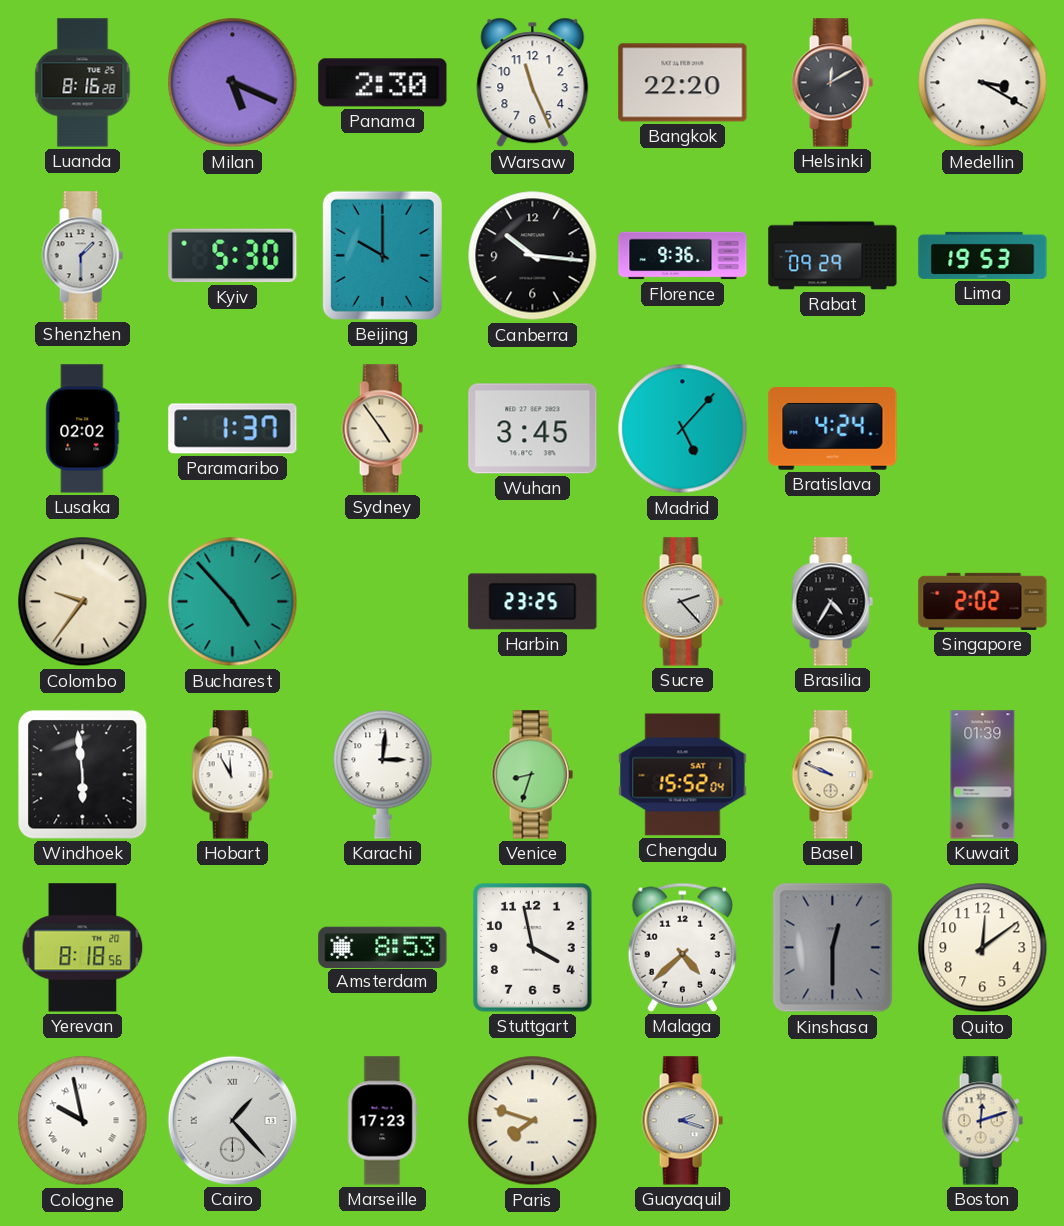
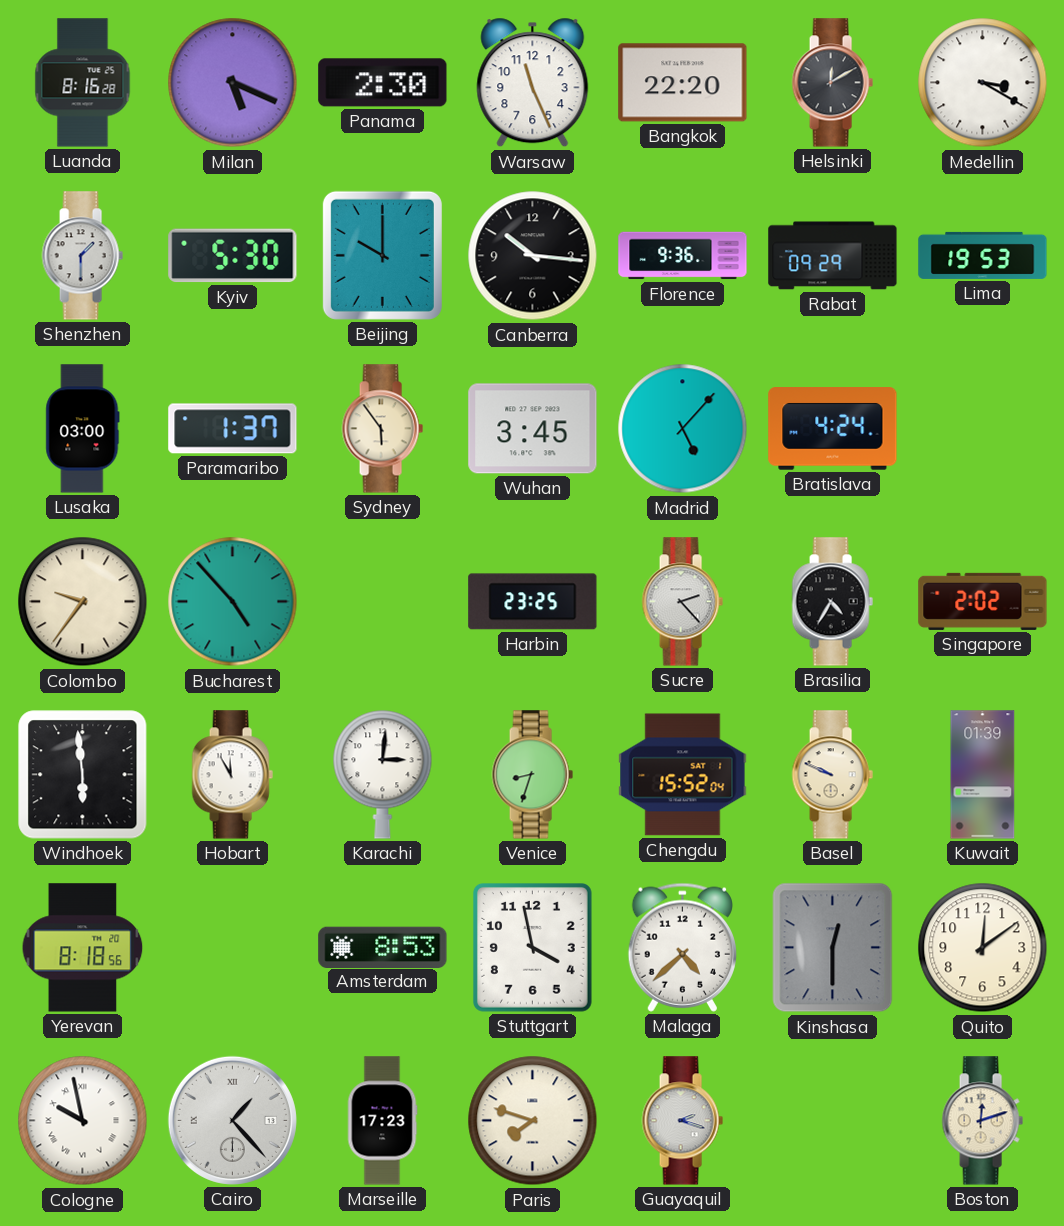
Lusaka: 02:02 -> 03:00 (83, 429)
Sydney: 4:54 -> 5:54 (382, 429)
